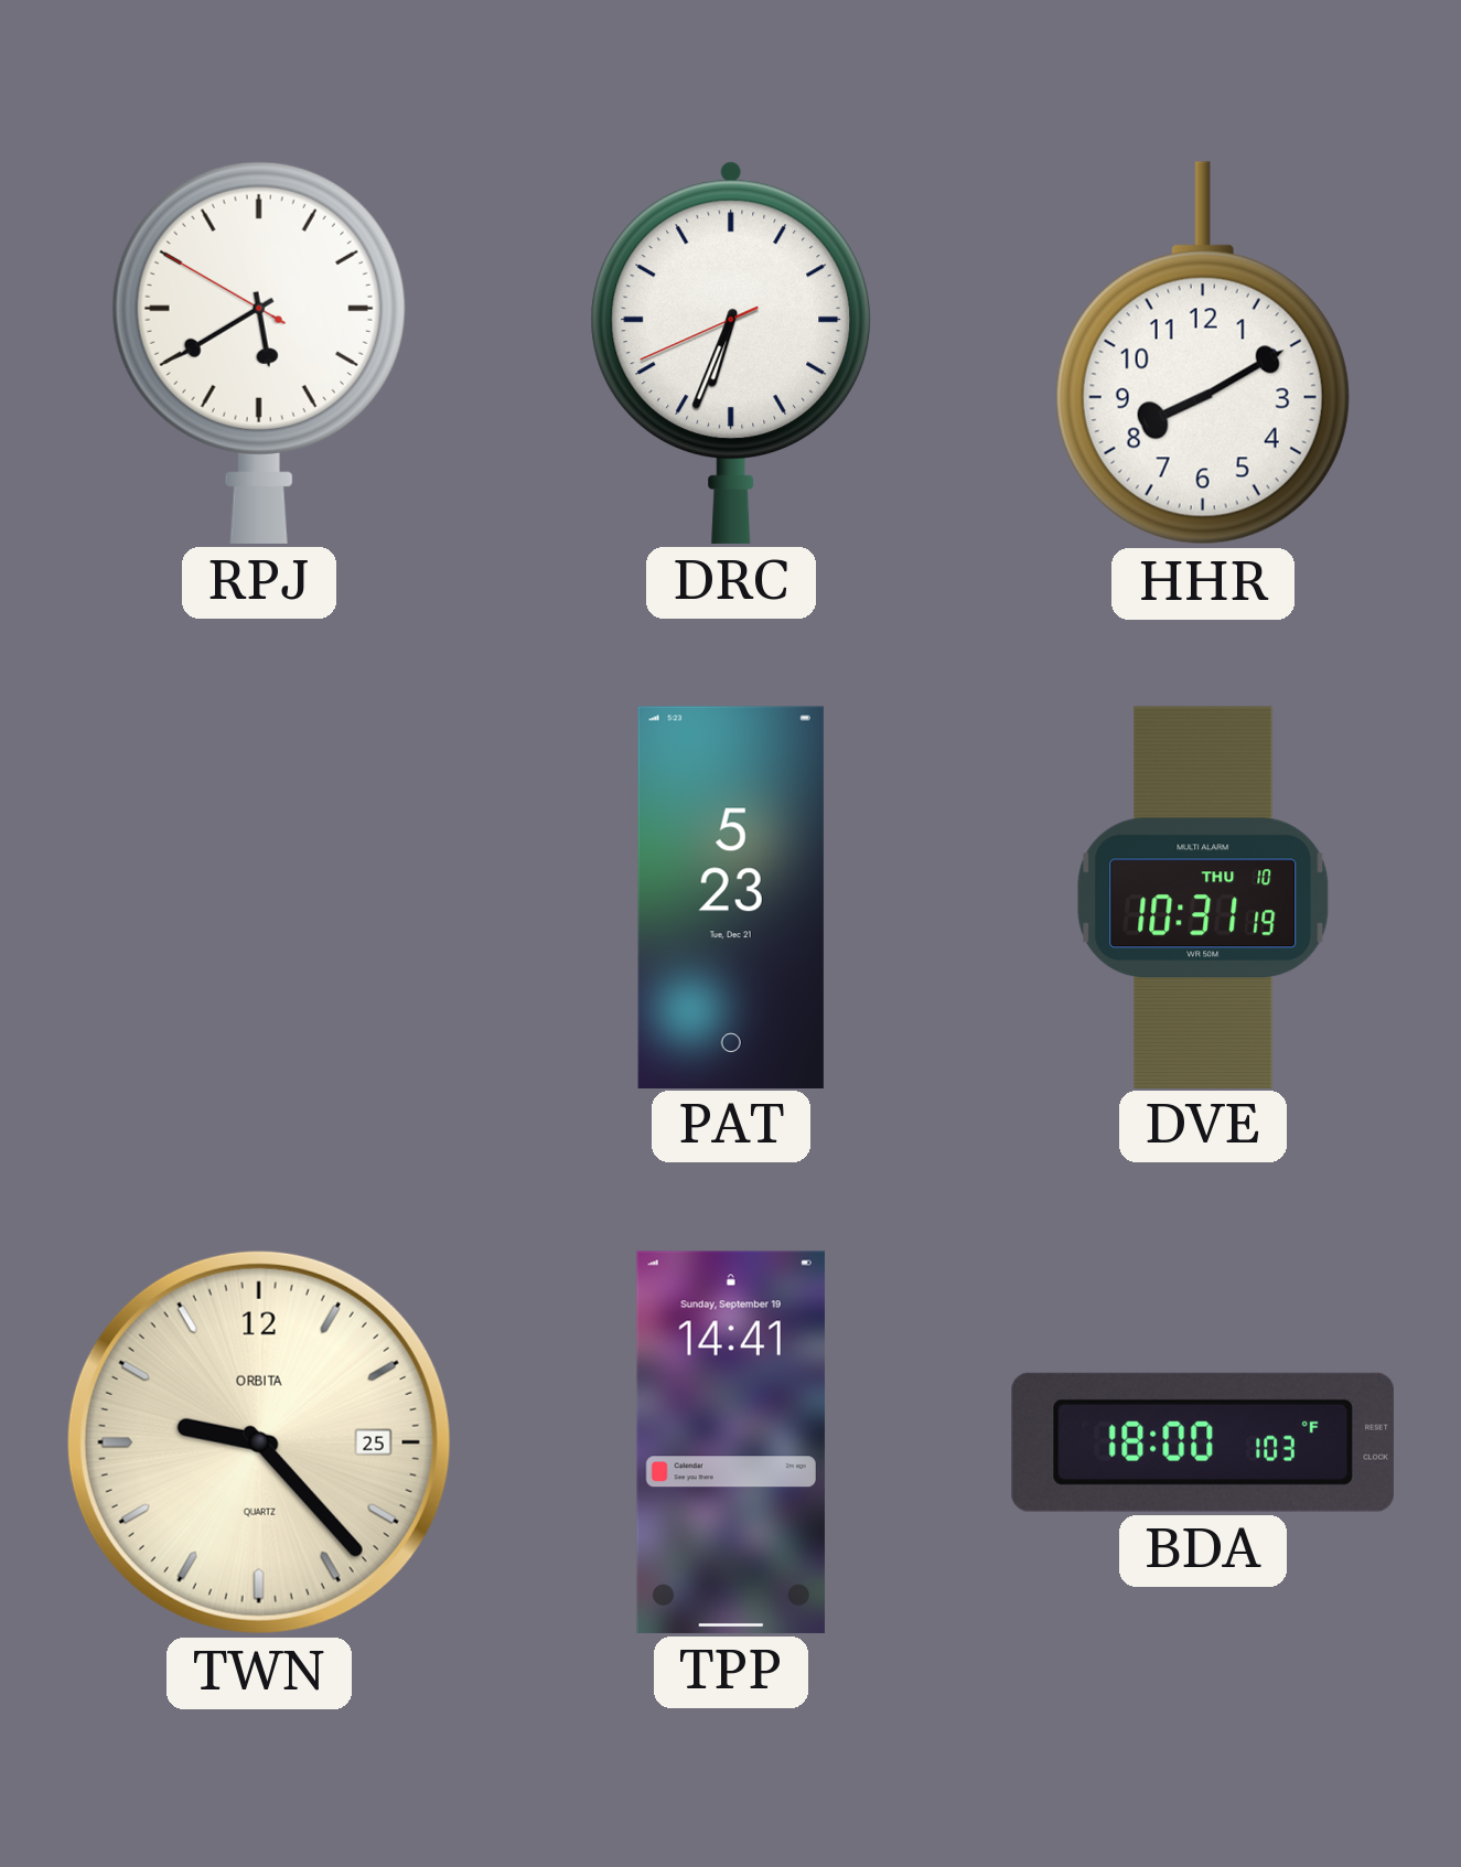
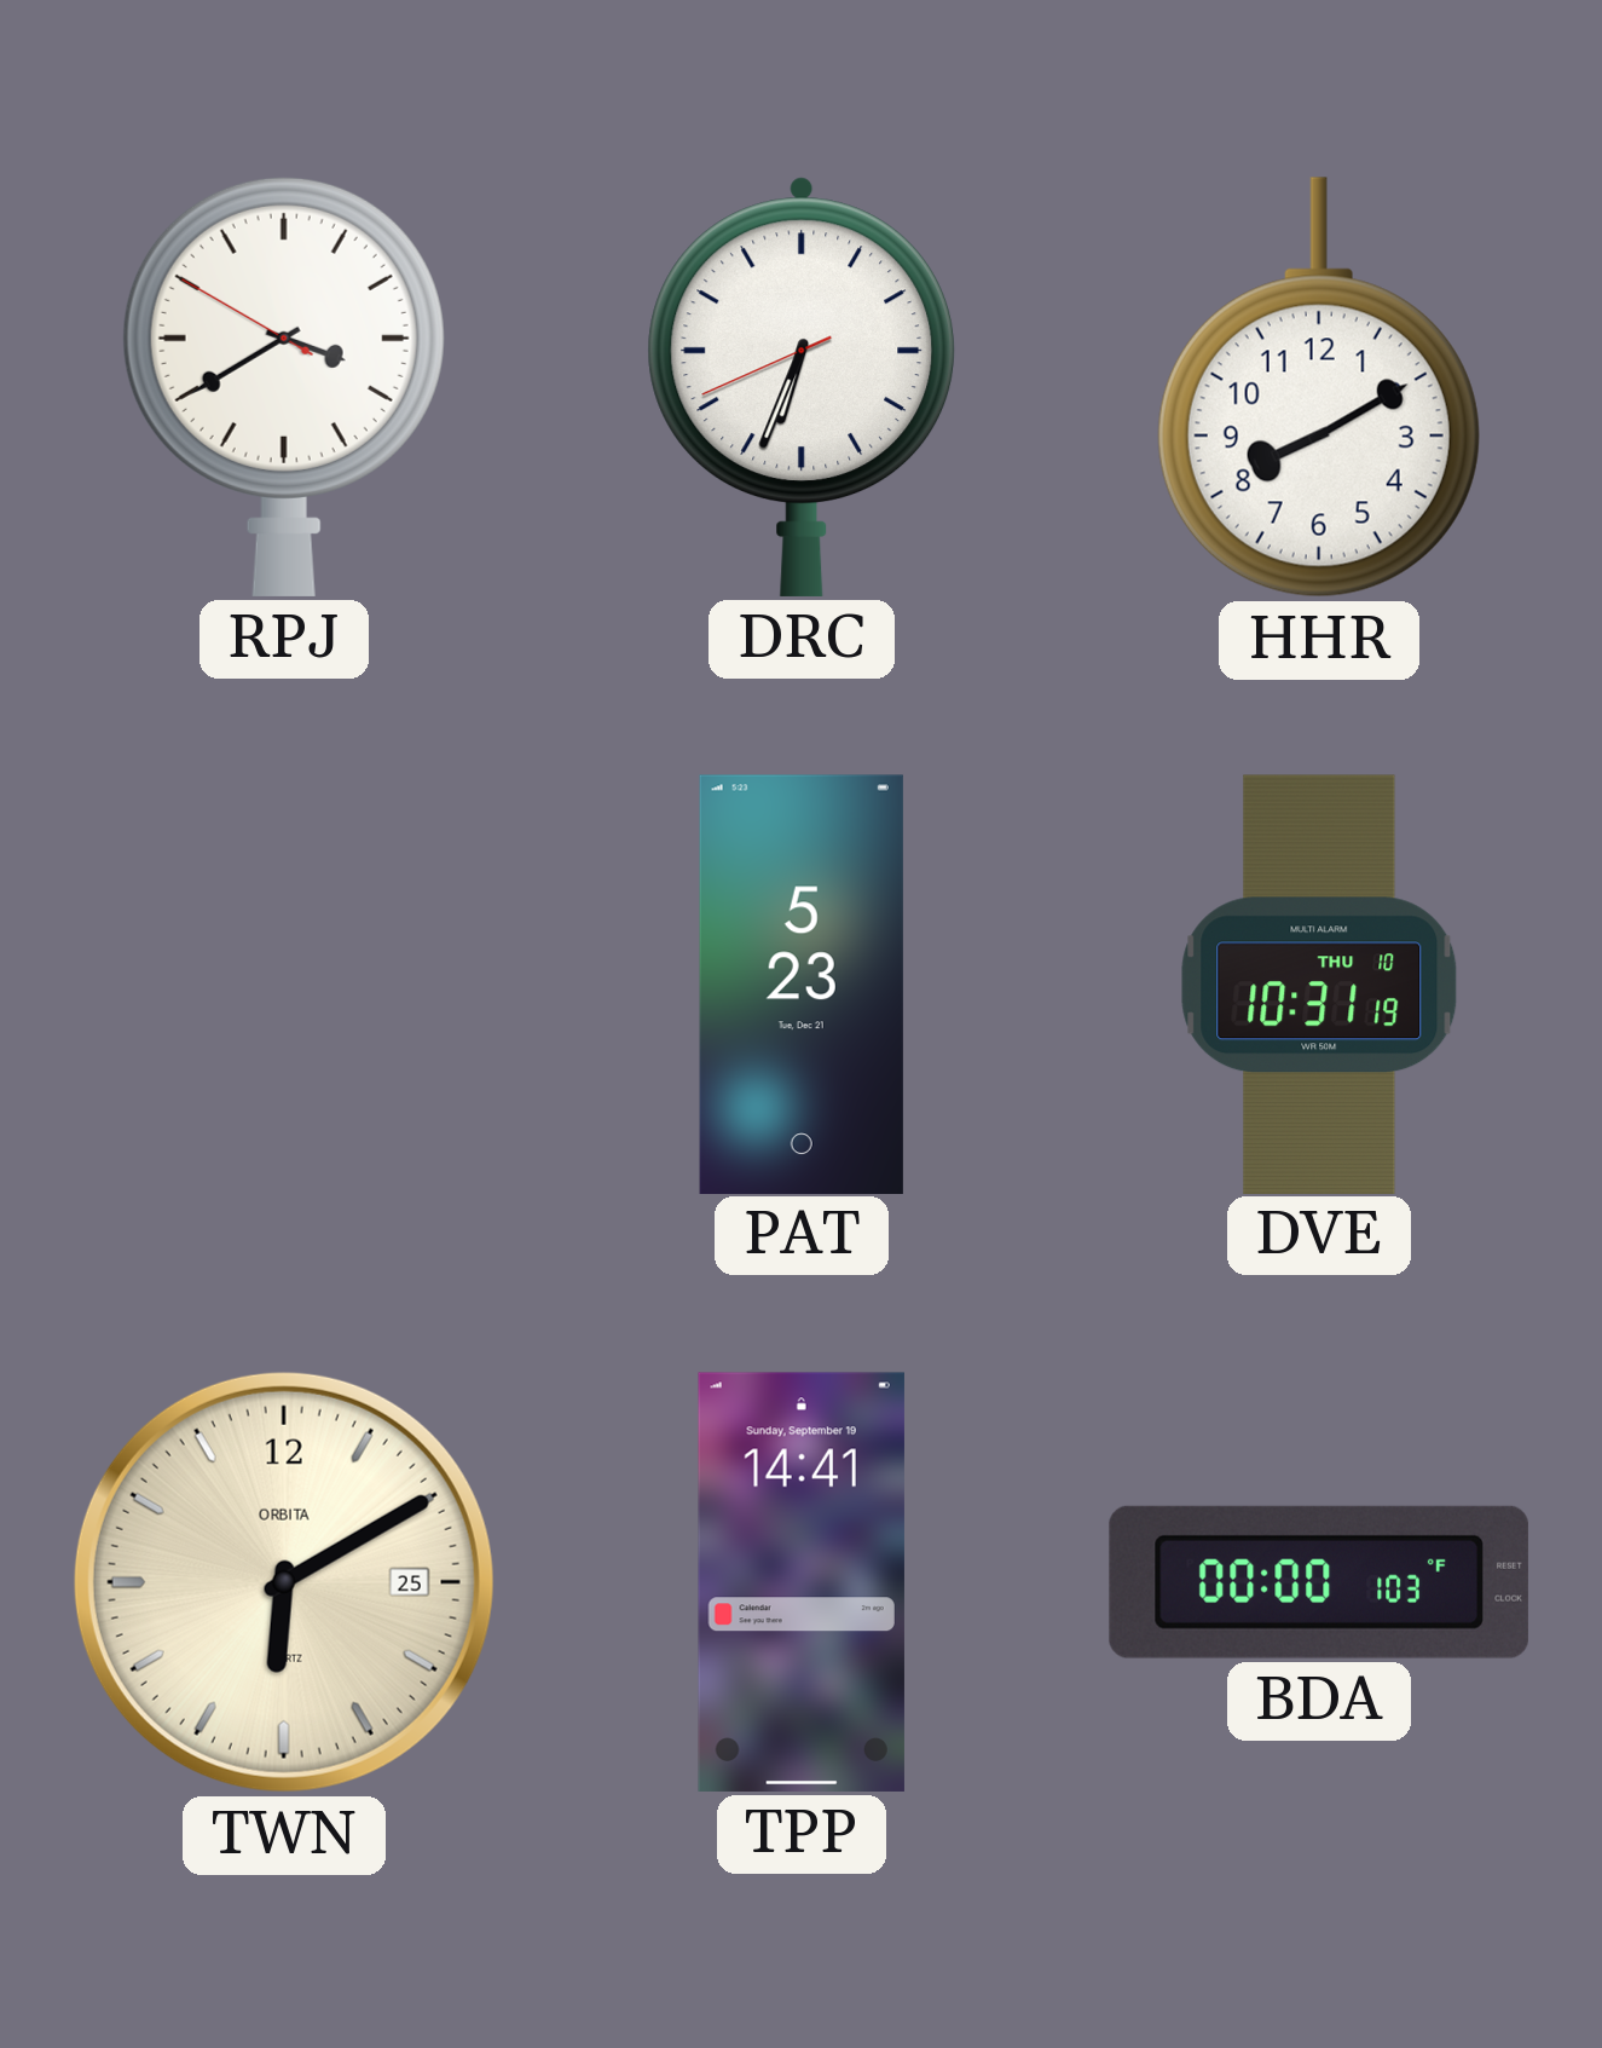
RPJ: 5:39 -> 3:39 (284, 386)
TWN: 9:23 -> 6:10 (284, 1582)
BDA: 18:00 -> 00:00 (1319, 1582)
